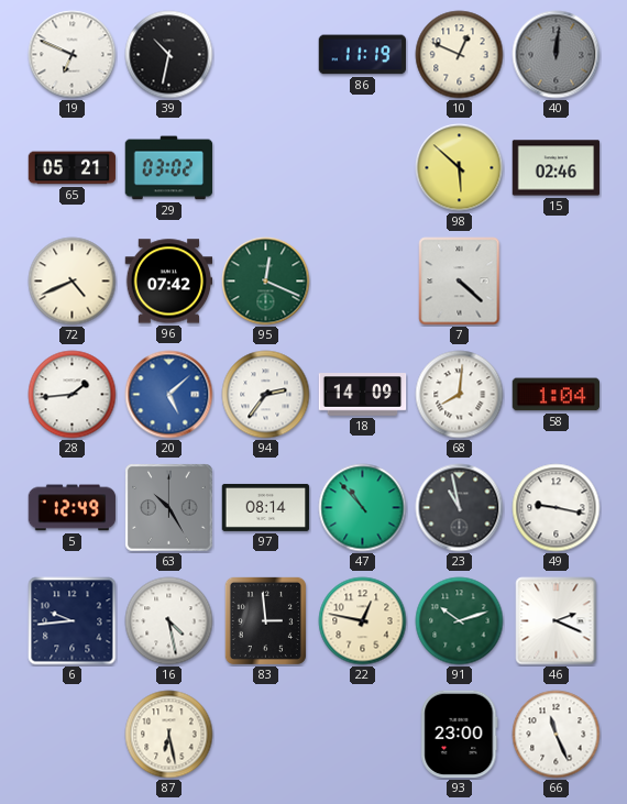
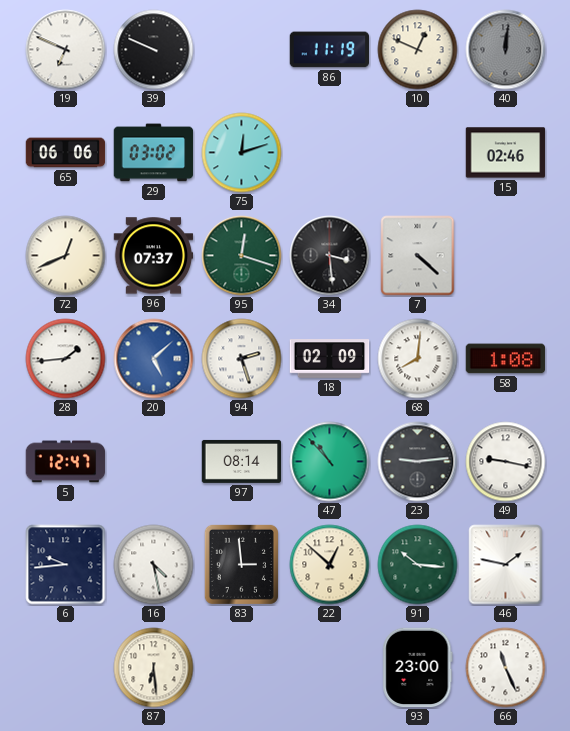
39: 10:32 -> 9:49 (154, 50)
65: 05:21 -> 06:06 (66, 153)
75: none -> 12:12 (242, 153)
98: 5:52 -> none (460, 168)
72: 4:41 -> 12:41 (66, 256)
96: 07:42 -> 07:37 (154, 256)
95: 12:19 -> 12:18 (242, 256)
34: none -> 3:29 (330, 256)
94: 2:36 -> 2:27 (242, 359)
18: 14:09 -> 02:09 (330, 359)
58: 1:04 -> 1:08 (506, 359)
5: 12:49 -> 12:47 (66, 462)
63: 10:25 -> none (169, 508)
23: 10:58 -> 9:14 (418, 462)
22: 12:47 -> 12:52 (330, 565)
91: 10:12 -> 10:16 (418, 565)
46: 2:19 -> 1:47 (506, 565)
87: 6:28 -> 6:29 (154, 668)
